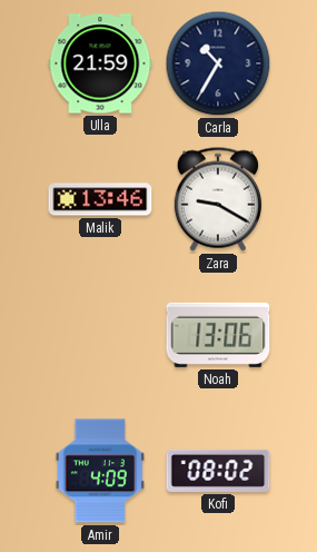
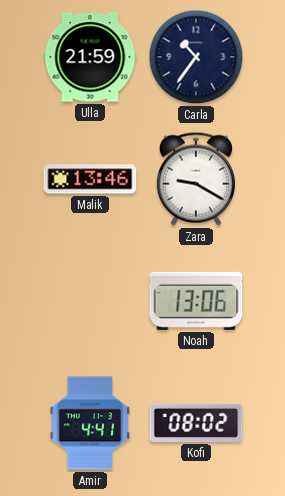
Carla: 10:35 -> 10:36 (196, 57)
Amir: 4:09 -> 4:41 (90, 423)
